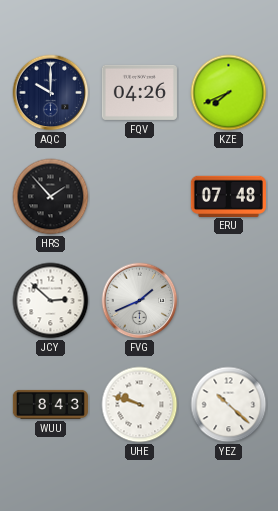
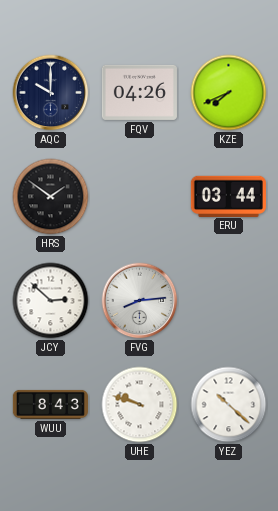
HRS: 1:53 -> 1:51 (51, 197)
ERU: 07:48 -> 03:44 (228, 196)
FVG: 1:41 -> 8:14 (140, 301)
